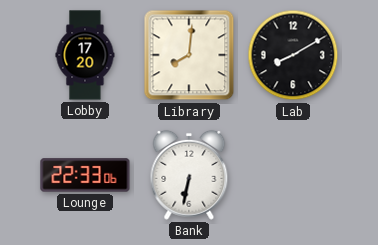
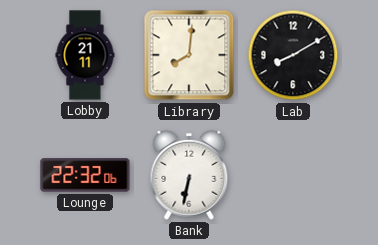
Lobby: 17:20 -> 21:11 (85, 55)
Lounge: 22:33 -> 22:32 (85, 175)
